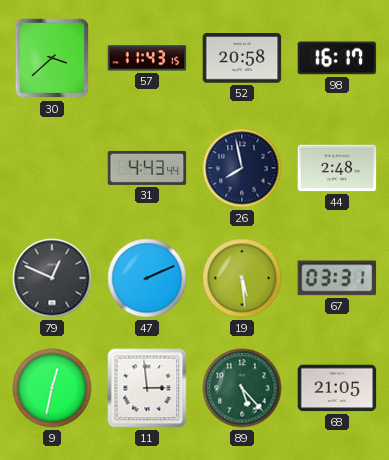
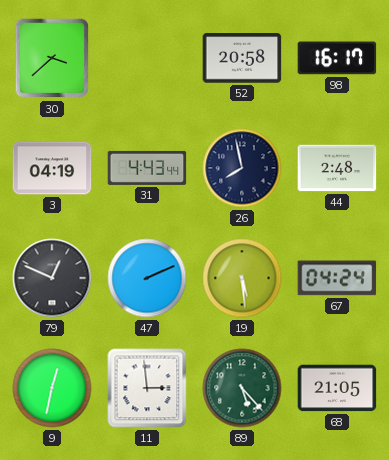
57: 11:43 -> none (147, 58)
3: none -> 04:19 (52, 168)
67: 03:31 -> 04:24 (337, 278)
